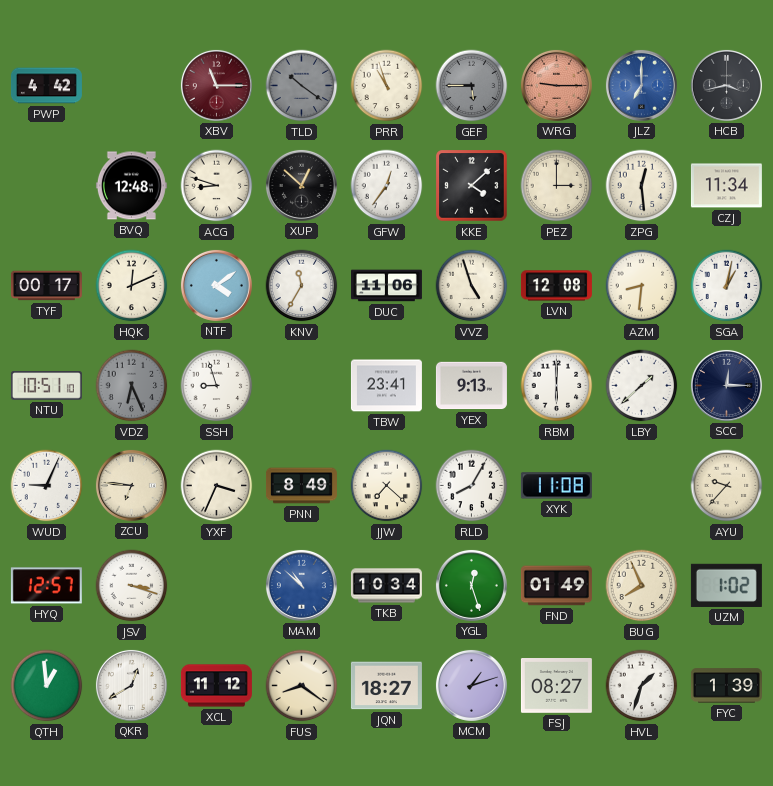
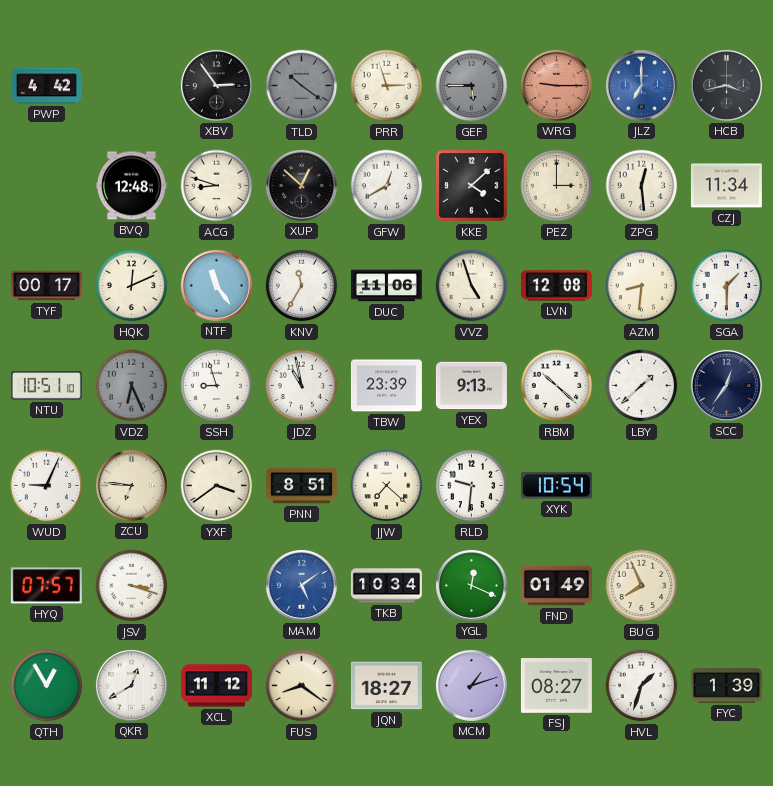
XBV: 11:15 -> 2:54 (216, 85)
XBV dial: burgundy -> black (216, 85)
PRR: 10:57 -> 2:57 (387, 86)
GFW: 12:36 -> 12:40 (387, 186)
NTF: 4:09 -> 11:24 (216, 285)
SGA: 1:02 -> 1:30 (727, 286)
JDZ: none -> 10:58 (302, 386)
TBW: 23:41 -> 23:39 (386, 386)
RBM: 6:00 -> 10:22 (557, 386)
SCC: 12:15 -> 12:36 (726, 385)
YXF: 3:34 -> 3:39 (217, 486)
PNN: 8:49 -> 8:51 (301, 486)
RLD: 8:05 -> 9:31 (472, 486)
XYK: 11:08 -> 10:54 (556, 486)
AYU: 9:37 -> none (727, 486)
HYQ: 12:57 -> 07:57 (46, 586)
MAM: 10:52 -> 5:09 (301, 585)
YGL: 12:27 -> 12:19 (471, 585)
UZM: 1:02 -> none (726, 585)
QTH: 12:59 -> 12:55 (47, 686)
